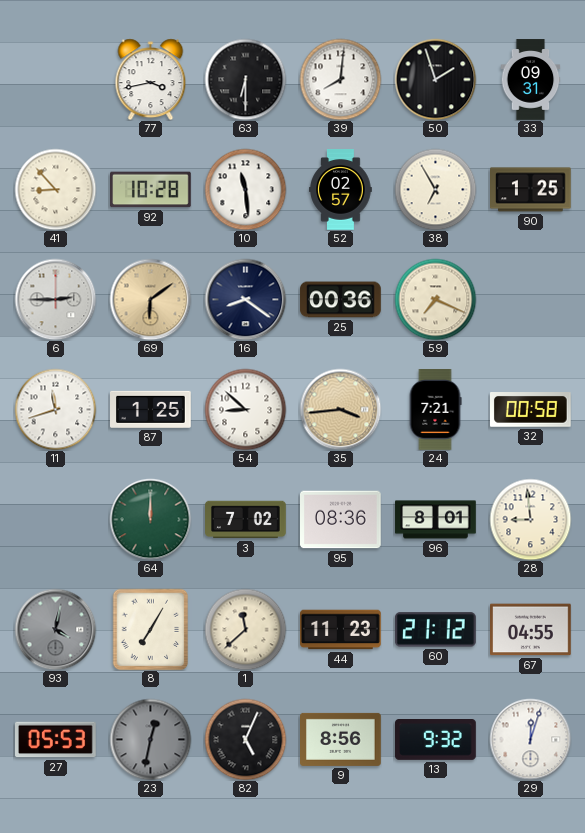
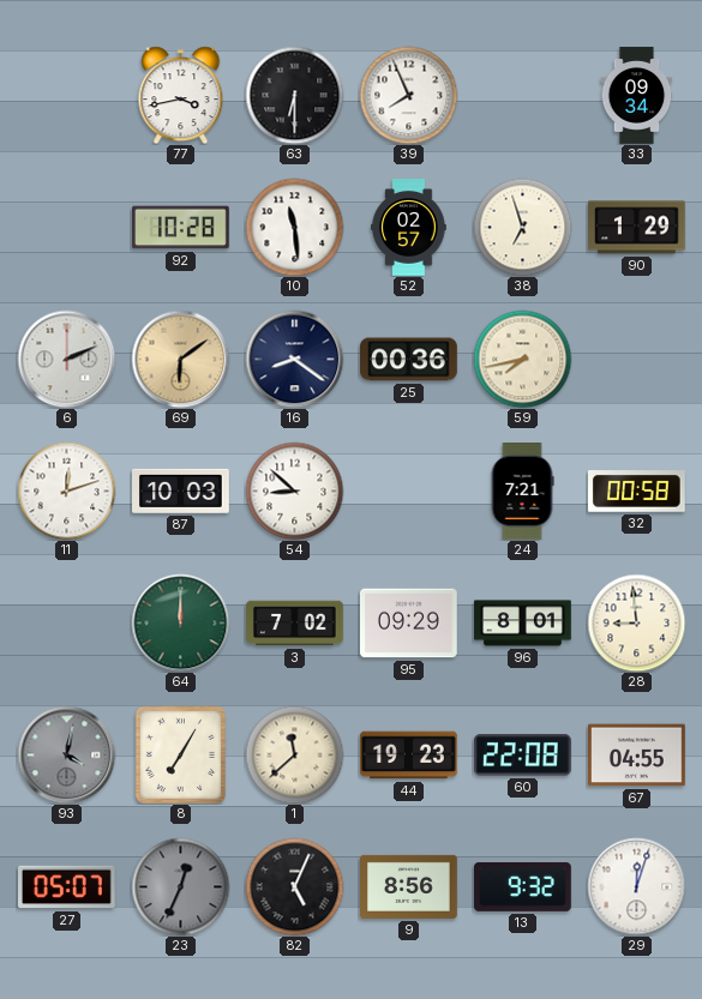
39: 8:01 -> 7:56 (408, 95)
50: 1:57 -> none (435, 79)
33: 09:31 -> 09:34 (637, 96)
41: 8:53 -> none (55, 189)
38: 6:55 -> 6:57 (522, 227)
90: 1:25 -> 1:29 (637, 228)
6: 2:45 -> 2:11 (66, 359)
59: 7:19 -> 7:43 (522, 359)
11: 11:42 -> 12:12 (66, 491)
87: 1:25 -> 10:03 (181, 491)
35: 3:44 -> none (340, 409)
95: 08:36 -> 09:29 (409, 624)
44: 11:23 -> 19:23 (409, 756)
60: 21:12 -> 22:08 (523, 756)
27: 05:53 -> 05:07 (67, 887)
23: 12:32 -> 12:34 (180, 886)
